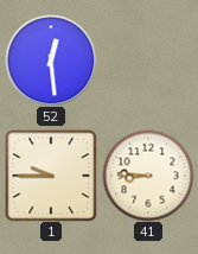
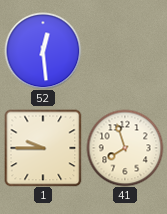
41: 8:46 -> 7:57 (125, 148)
